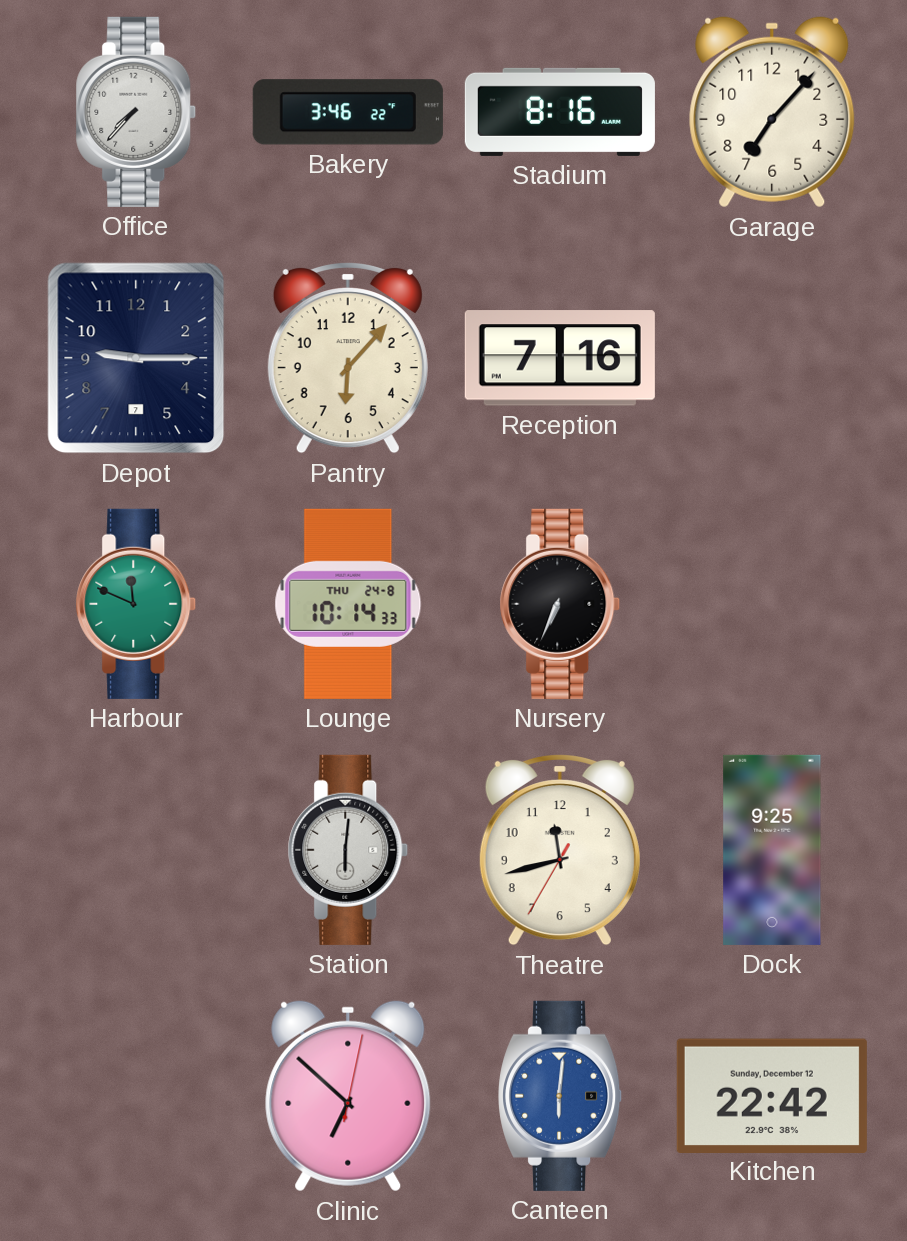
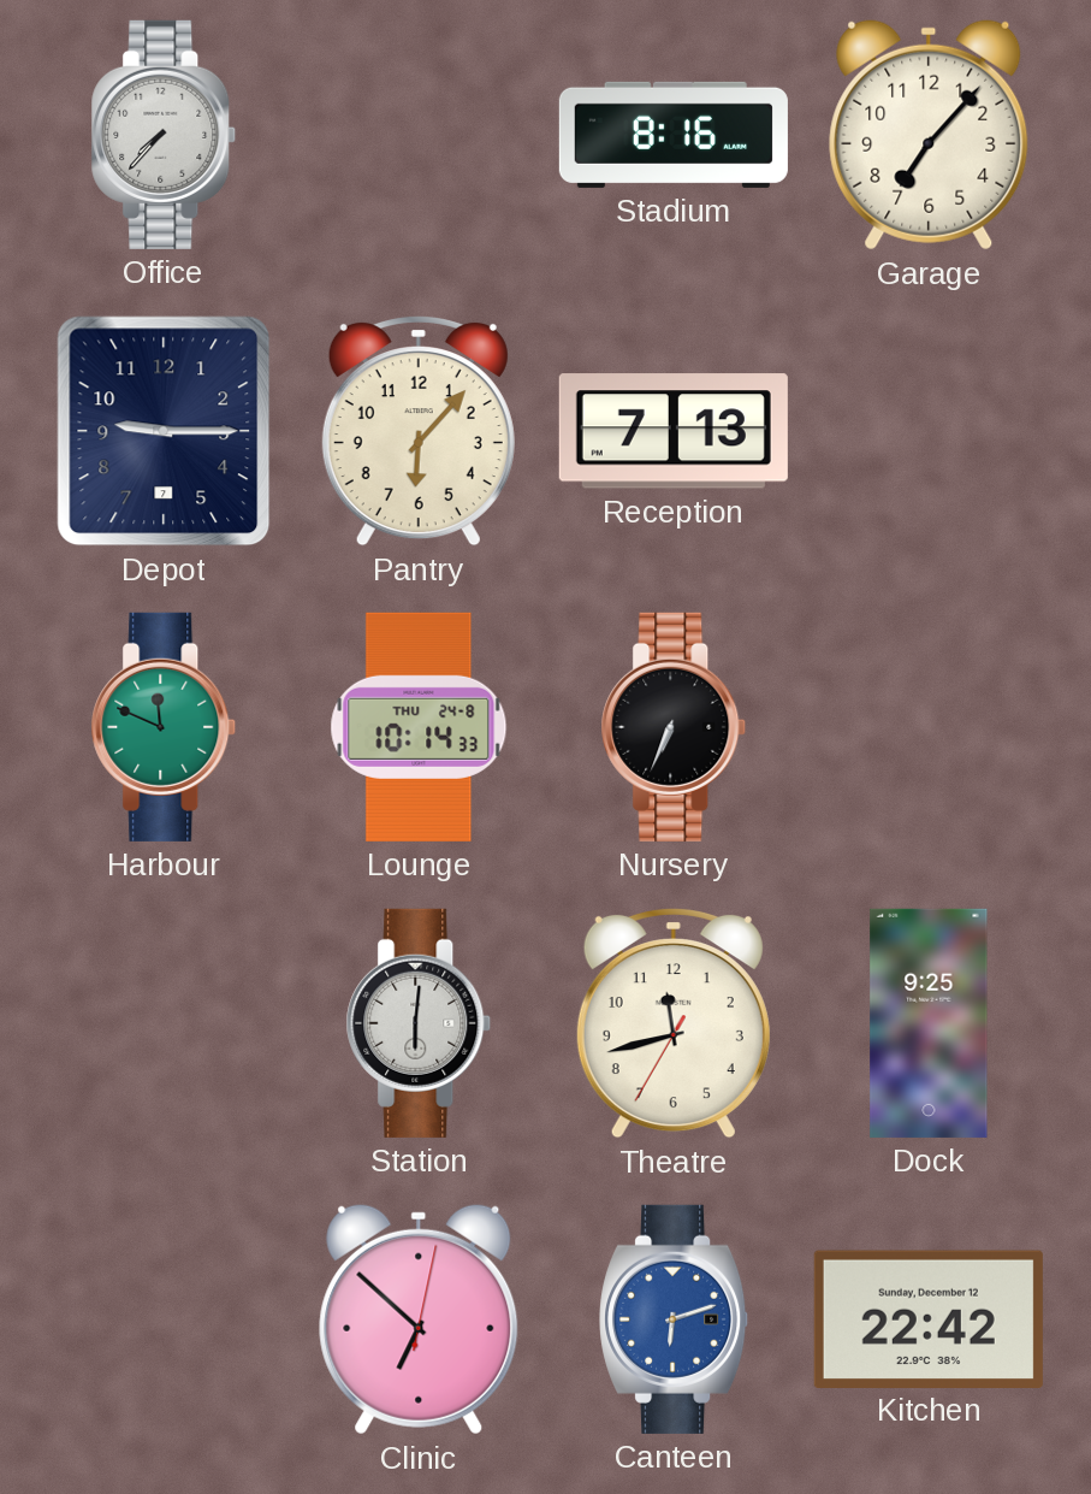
Bakery: 3:46 -> none (348, 112)
Reception: 7:16 -> 7:13 (674, 431)
Canteen: 6:01 -> 6:12 (675, 1319)
